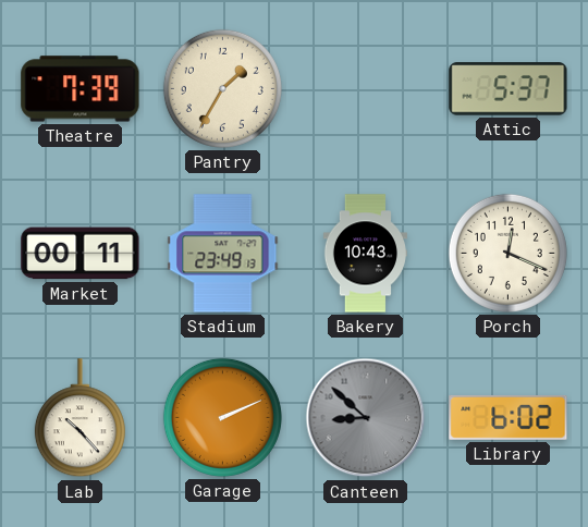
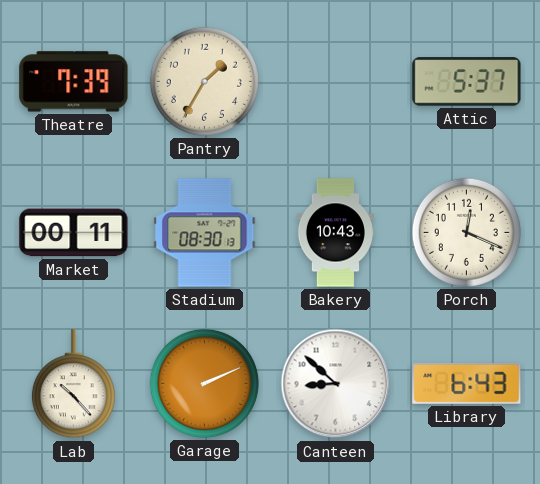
Stadium: 23:49 -> 08:30 (205, 233)
Canteen dial: grey -> white (336, 384)
Library: 6:02 -> 6:43 (467, 383)
